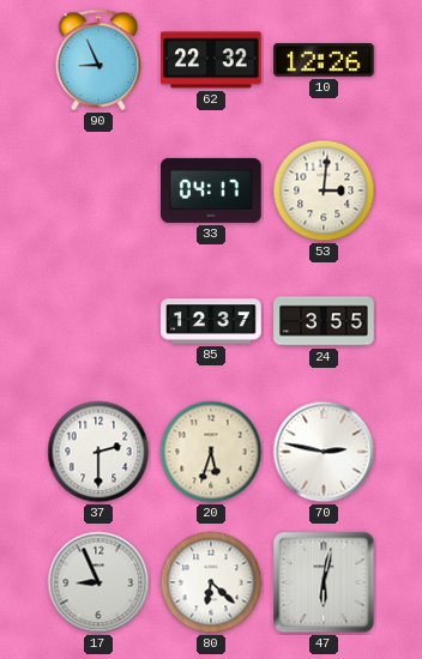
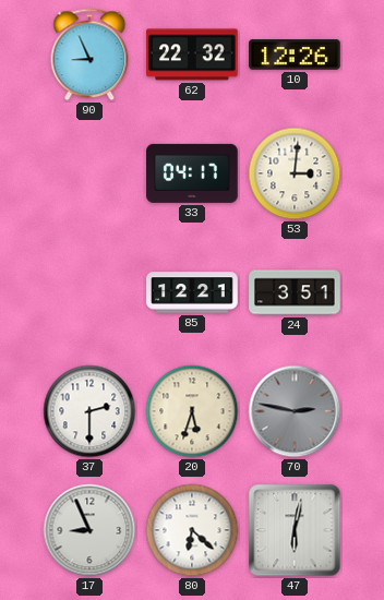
85: 12:37 -> 12:21 (192, 292)
24: 3:55 -> 3:51 (295, 292)
70 dial: white -> grey (295, 411)
